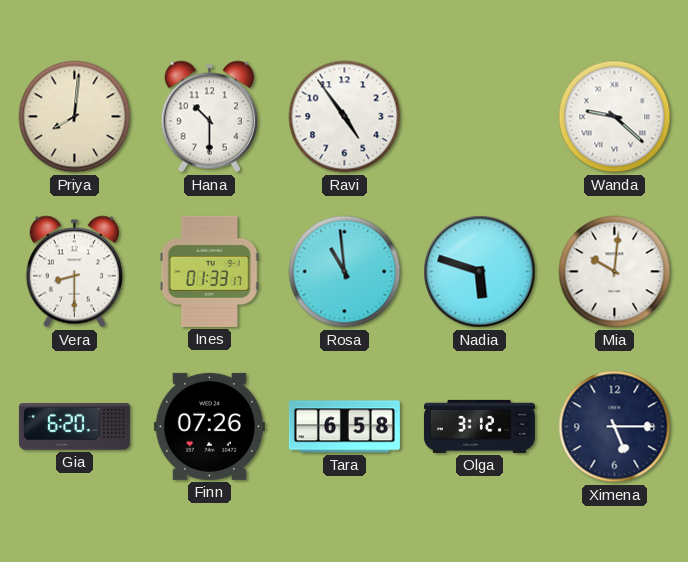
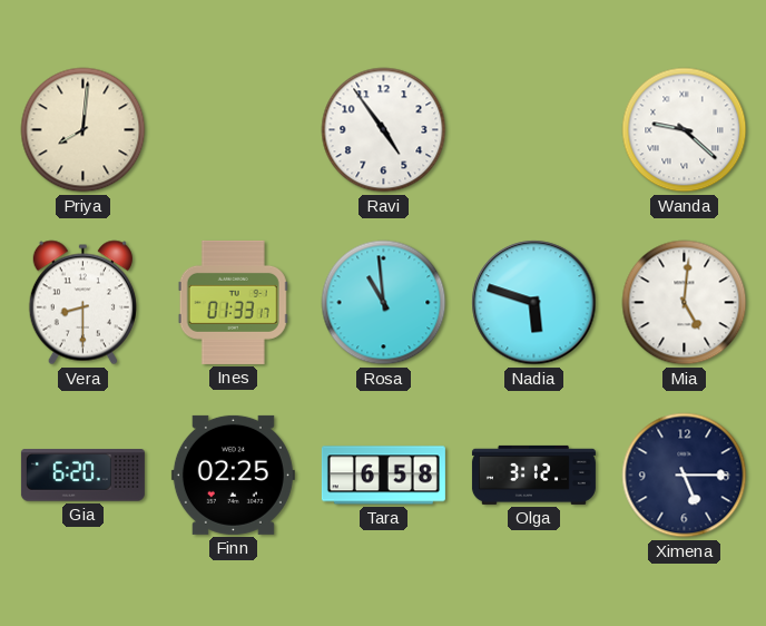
Hana: 10:30 -> none (209, 117)
Mia: 10:01 -> 5:01 (685, 303)
Finn: 07:26 -> 02:25 (233, 475)
